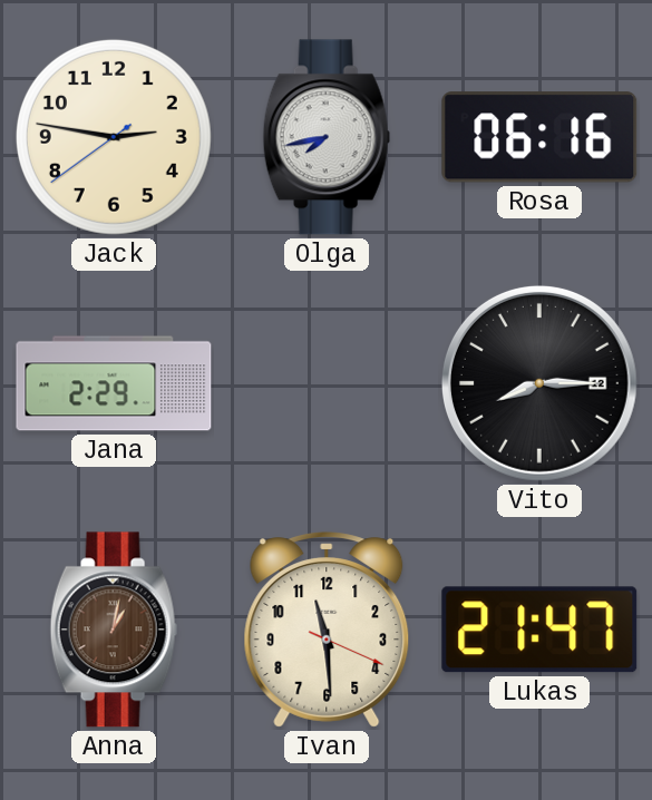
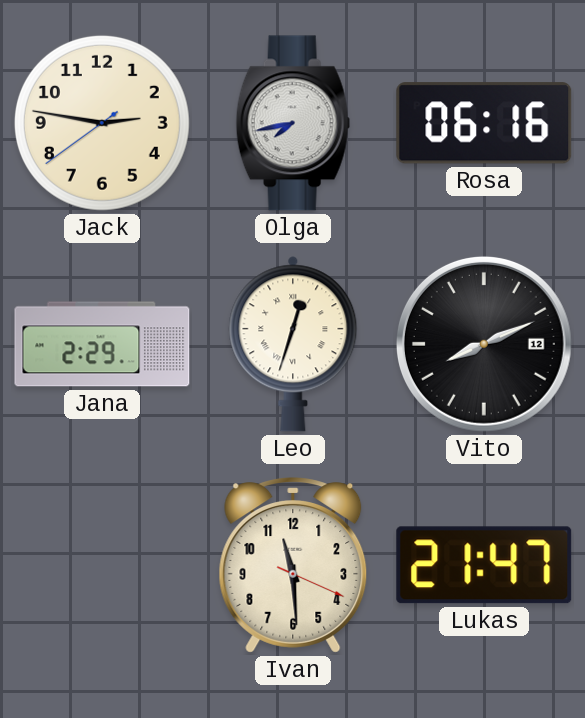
Leo: none -> 12:33 (293, 344)
Vito: 8:15 -> 8:11 (484, 344)
Anna: 1:02 -> none (114, 630)
